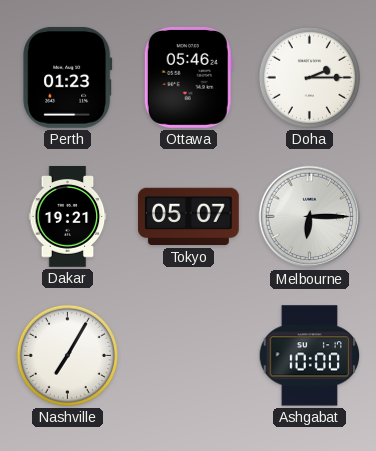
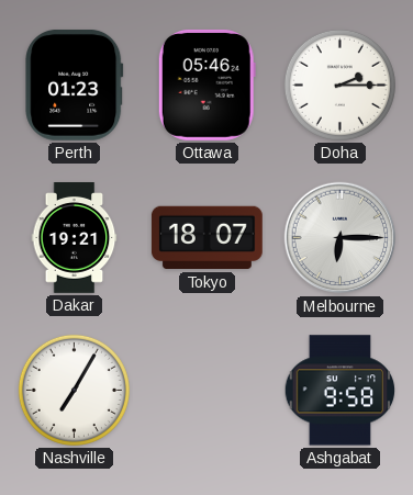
Tokyo: 05:07 -> 18:07 (208, 238)
Ashgabat: 10:00 -> 9:58 (341, 391)
